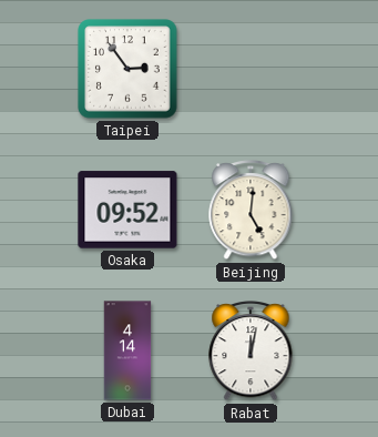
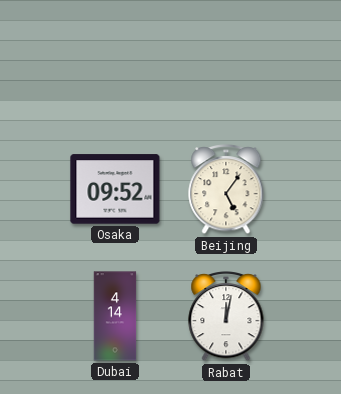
Taipei: 2:54 -> none (127, 69)
Beijing: 5:01 -> 5:06 (226, 189)
